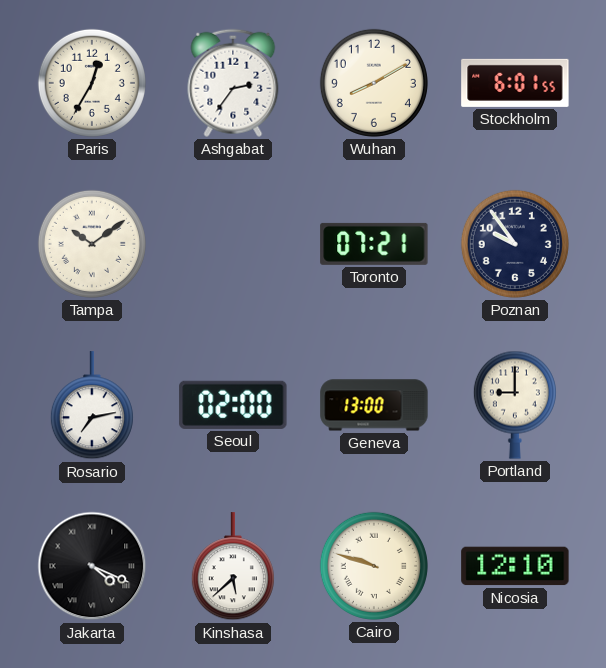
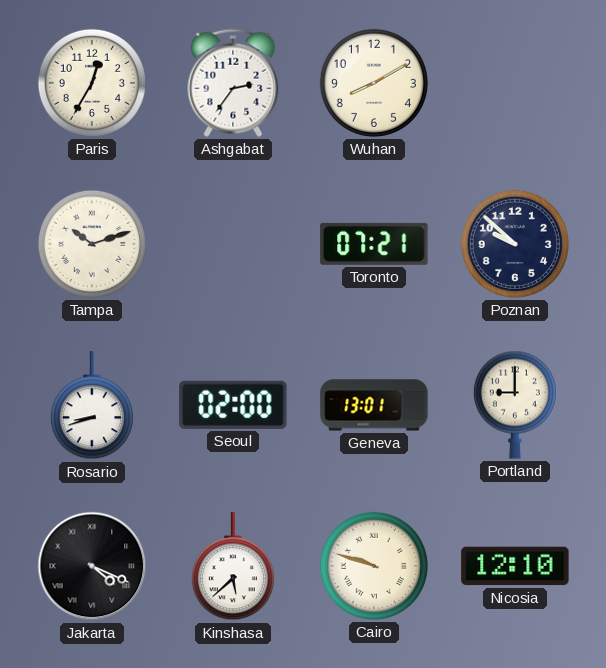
Stockholm: 6:01 -> none (515, 83)
Tampa: 10:09 -> 10:12 (92, 244)
Poznan: 9:54 -> 9:52 (515, 244)
Rosario: 7:13 -> 8:42 (92, 406)
Geneva: 13:00 -> 13:01 (374, 405)
